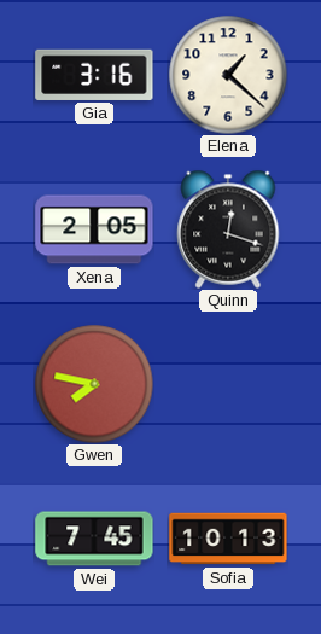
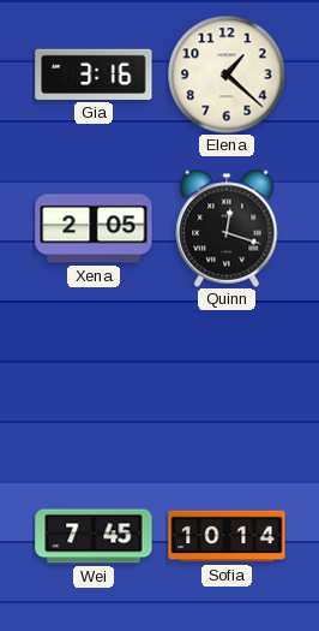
Gwen: 7:47 -> none (94, 384)
Sofia: 10:13 -> 10:14 (227, 536)
